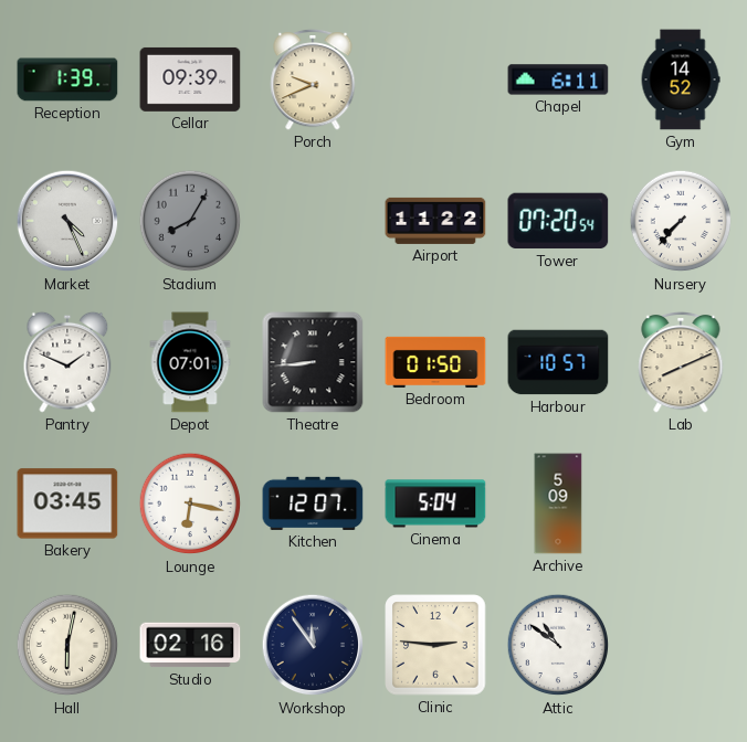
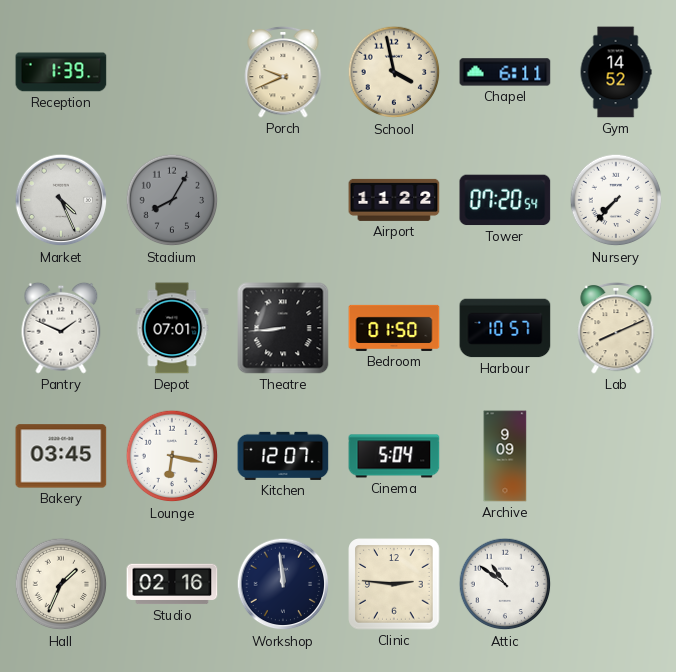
Cellar: 09:39 -> none (190, 79)
School: none -> 3:58 (394, 72)
Archive: 5:09 -> 9:09 (505, 456)
Hall: 6:02 -> 1:34 (61, 584)
Workshop: 11:54 -> 11:59 (283, 584)
